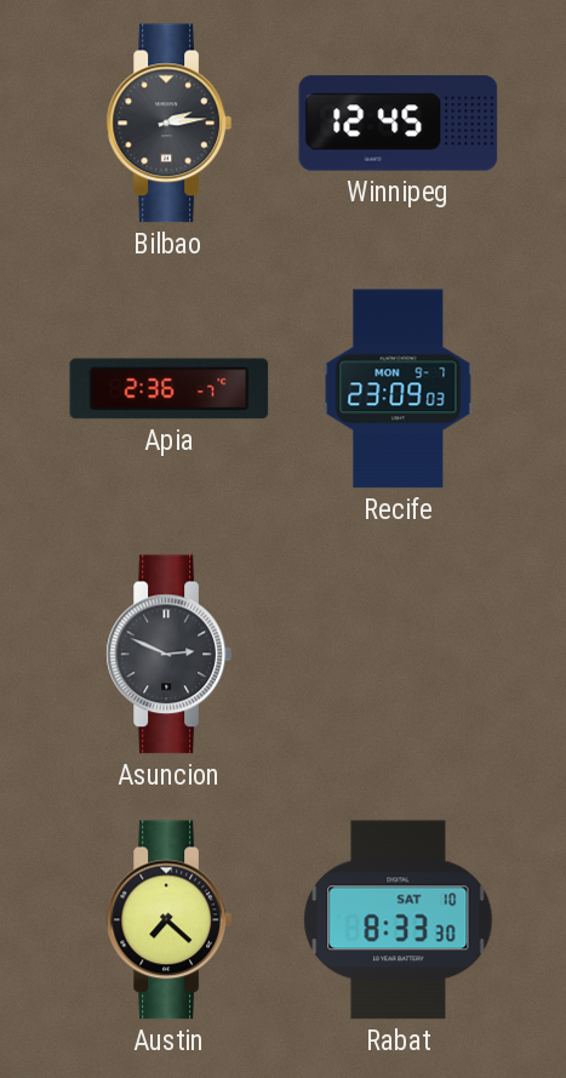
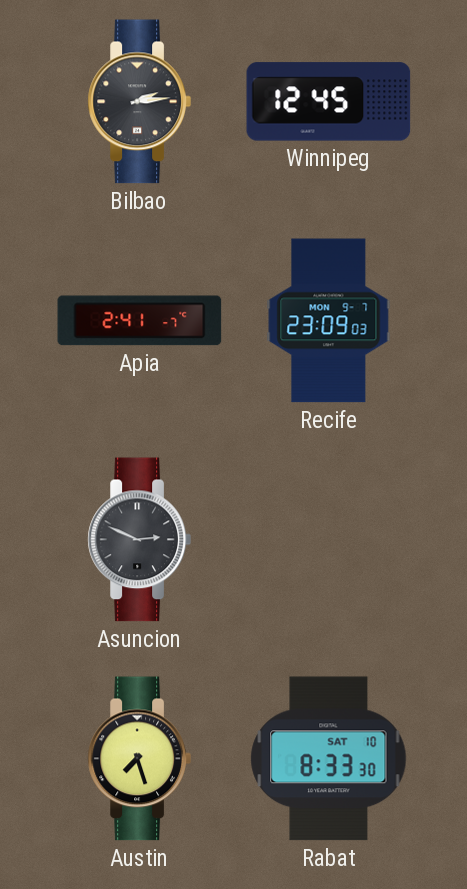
Apia: 2:36 -> 2:41 (140, 321)
Austin: 7:22 -> 7:27 (139, 759)
